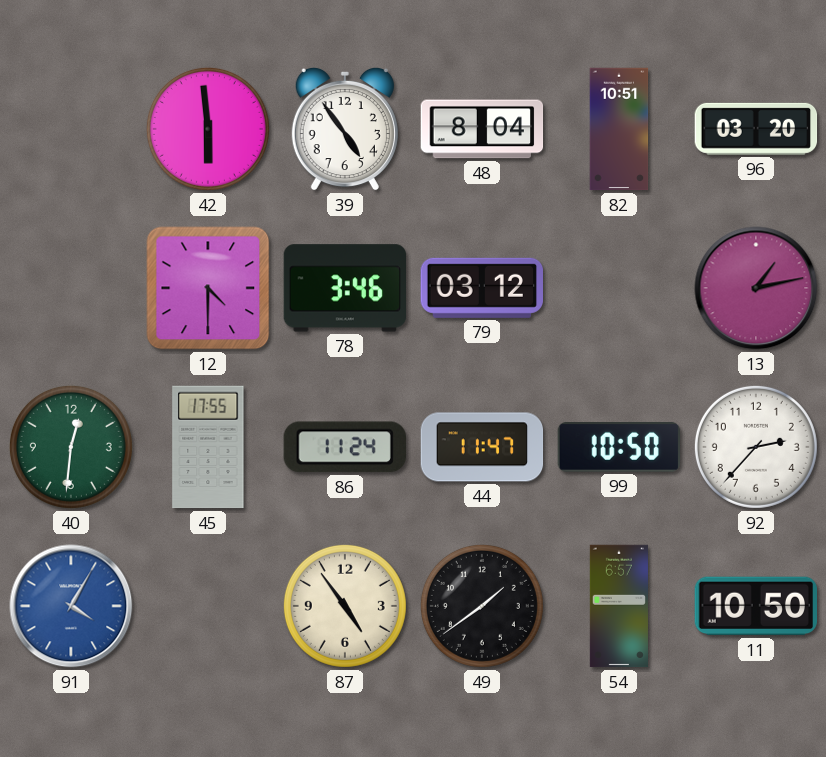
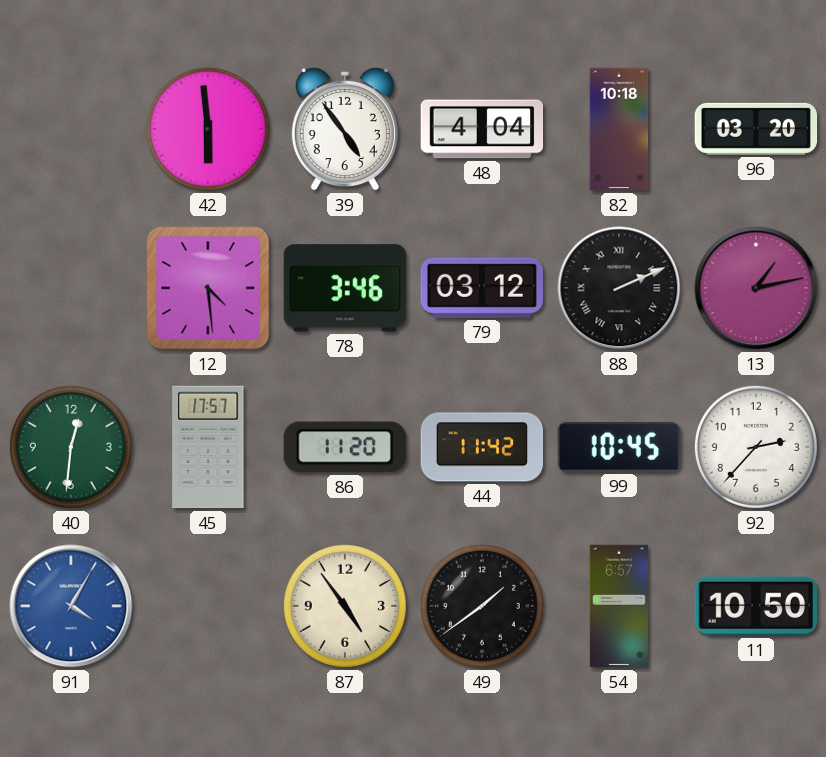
48: 8:04 -> 4:04 (482, 129)
82: 10:51 -> 10:18 (619, 129)
12: 4:30 -> 4:29 (208, 288)
88: none -> 2:11 (619, 288)
45: 17:55 -> 17:57 (208, 447)
86: 11:24 -> 11:20 (345, 447)
44: 11:47 -> 11:42 (482, 447)
99: 10:50 -> 10:45 (618, 448)
